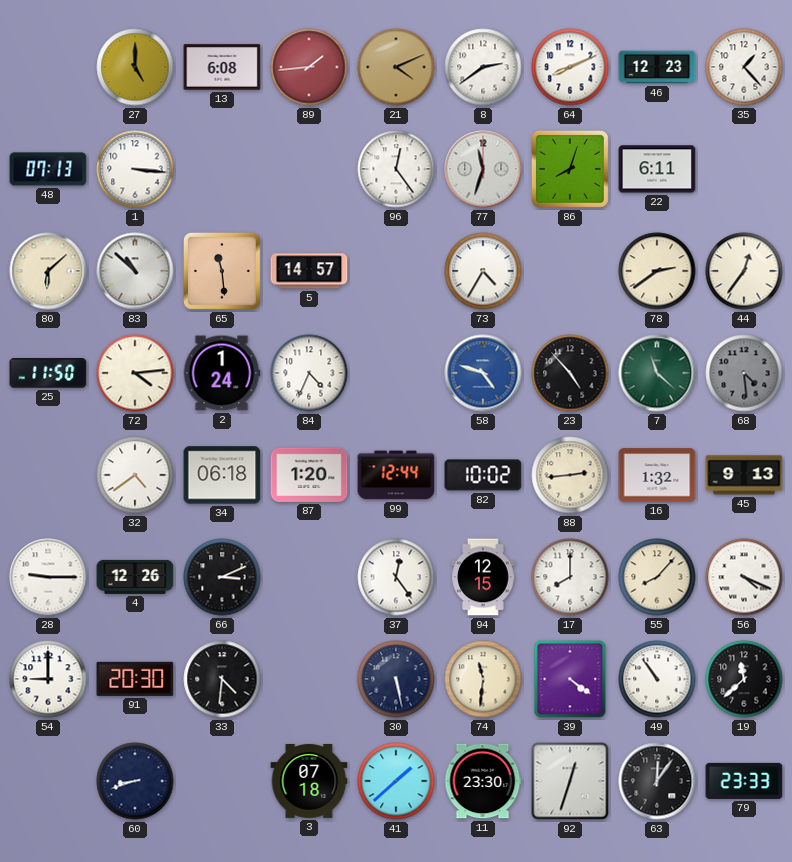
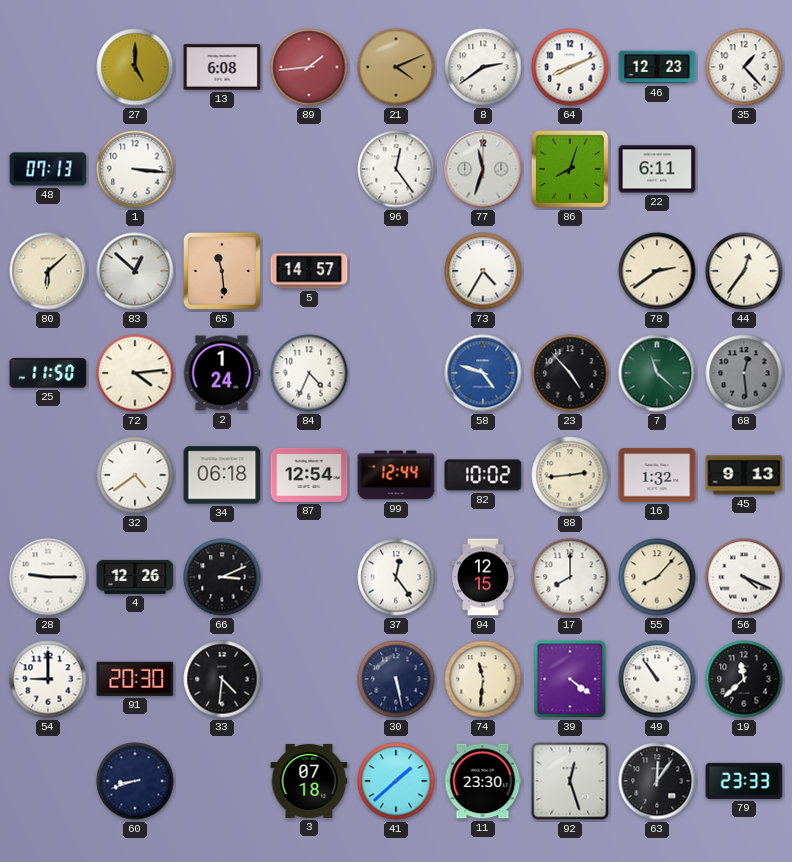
83: 10:52 -> 12:52 (135, 271)
68: 4:29 -> 12:29 (744, 373)
87: 1:20 -> 12:54 (309, 475)
92: 12:33 -> 12:27 (570, 781)
